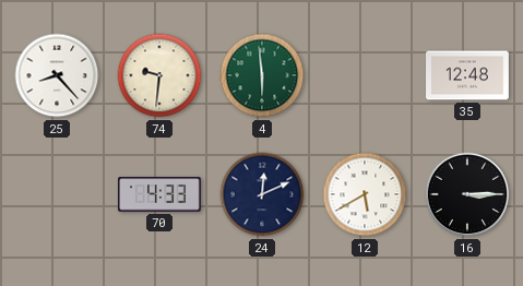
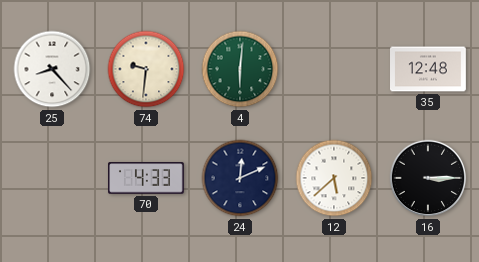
4: 5:59 -> 6:01 (240, 69)
12: 5:40 -> 5:38 (334, 178)
